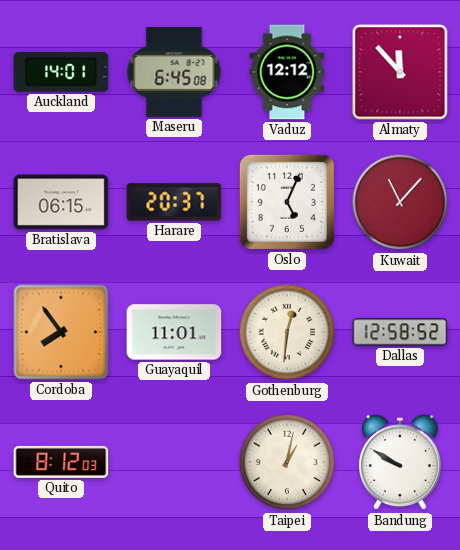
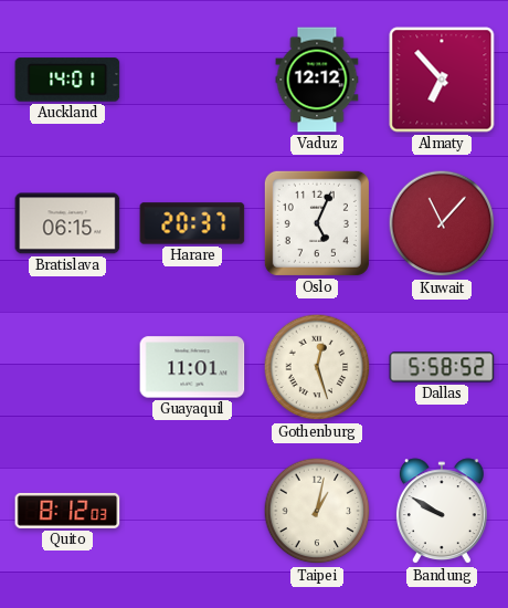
Maseru: 6:45 -> none (174, 72)
Almaty: 11:53 -> 6:53 (442, 80)
Cordoba: 7:54 -> none (61, 332)
Gothenburg: 12:31 -> 12:27 (317, 367)
Dallas: 12:58 -> 5:58 (442, 367)
